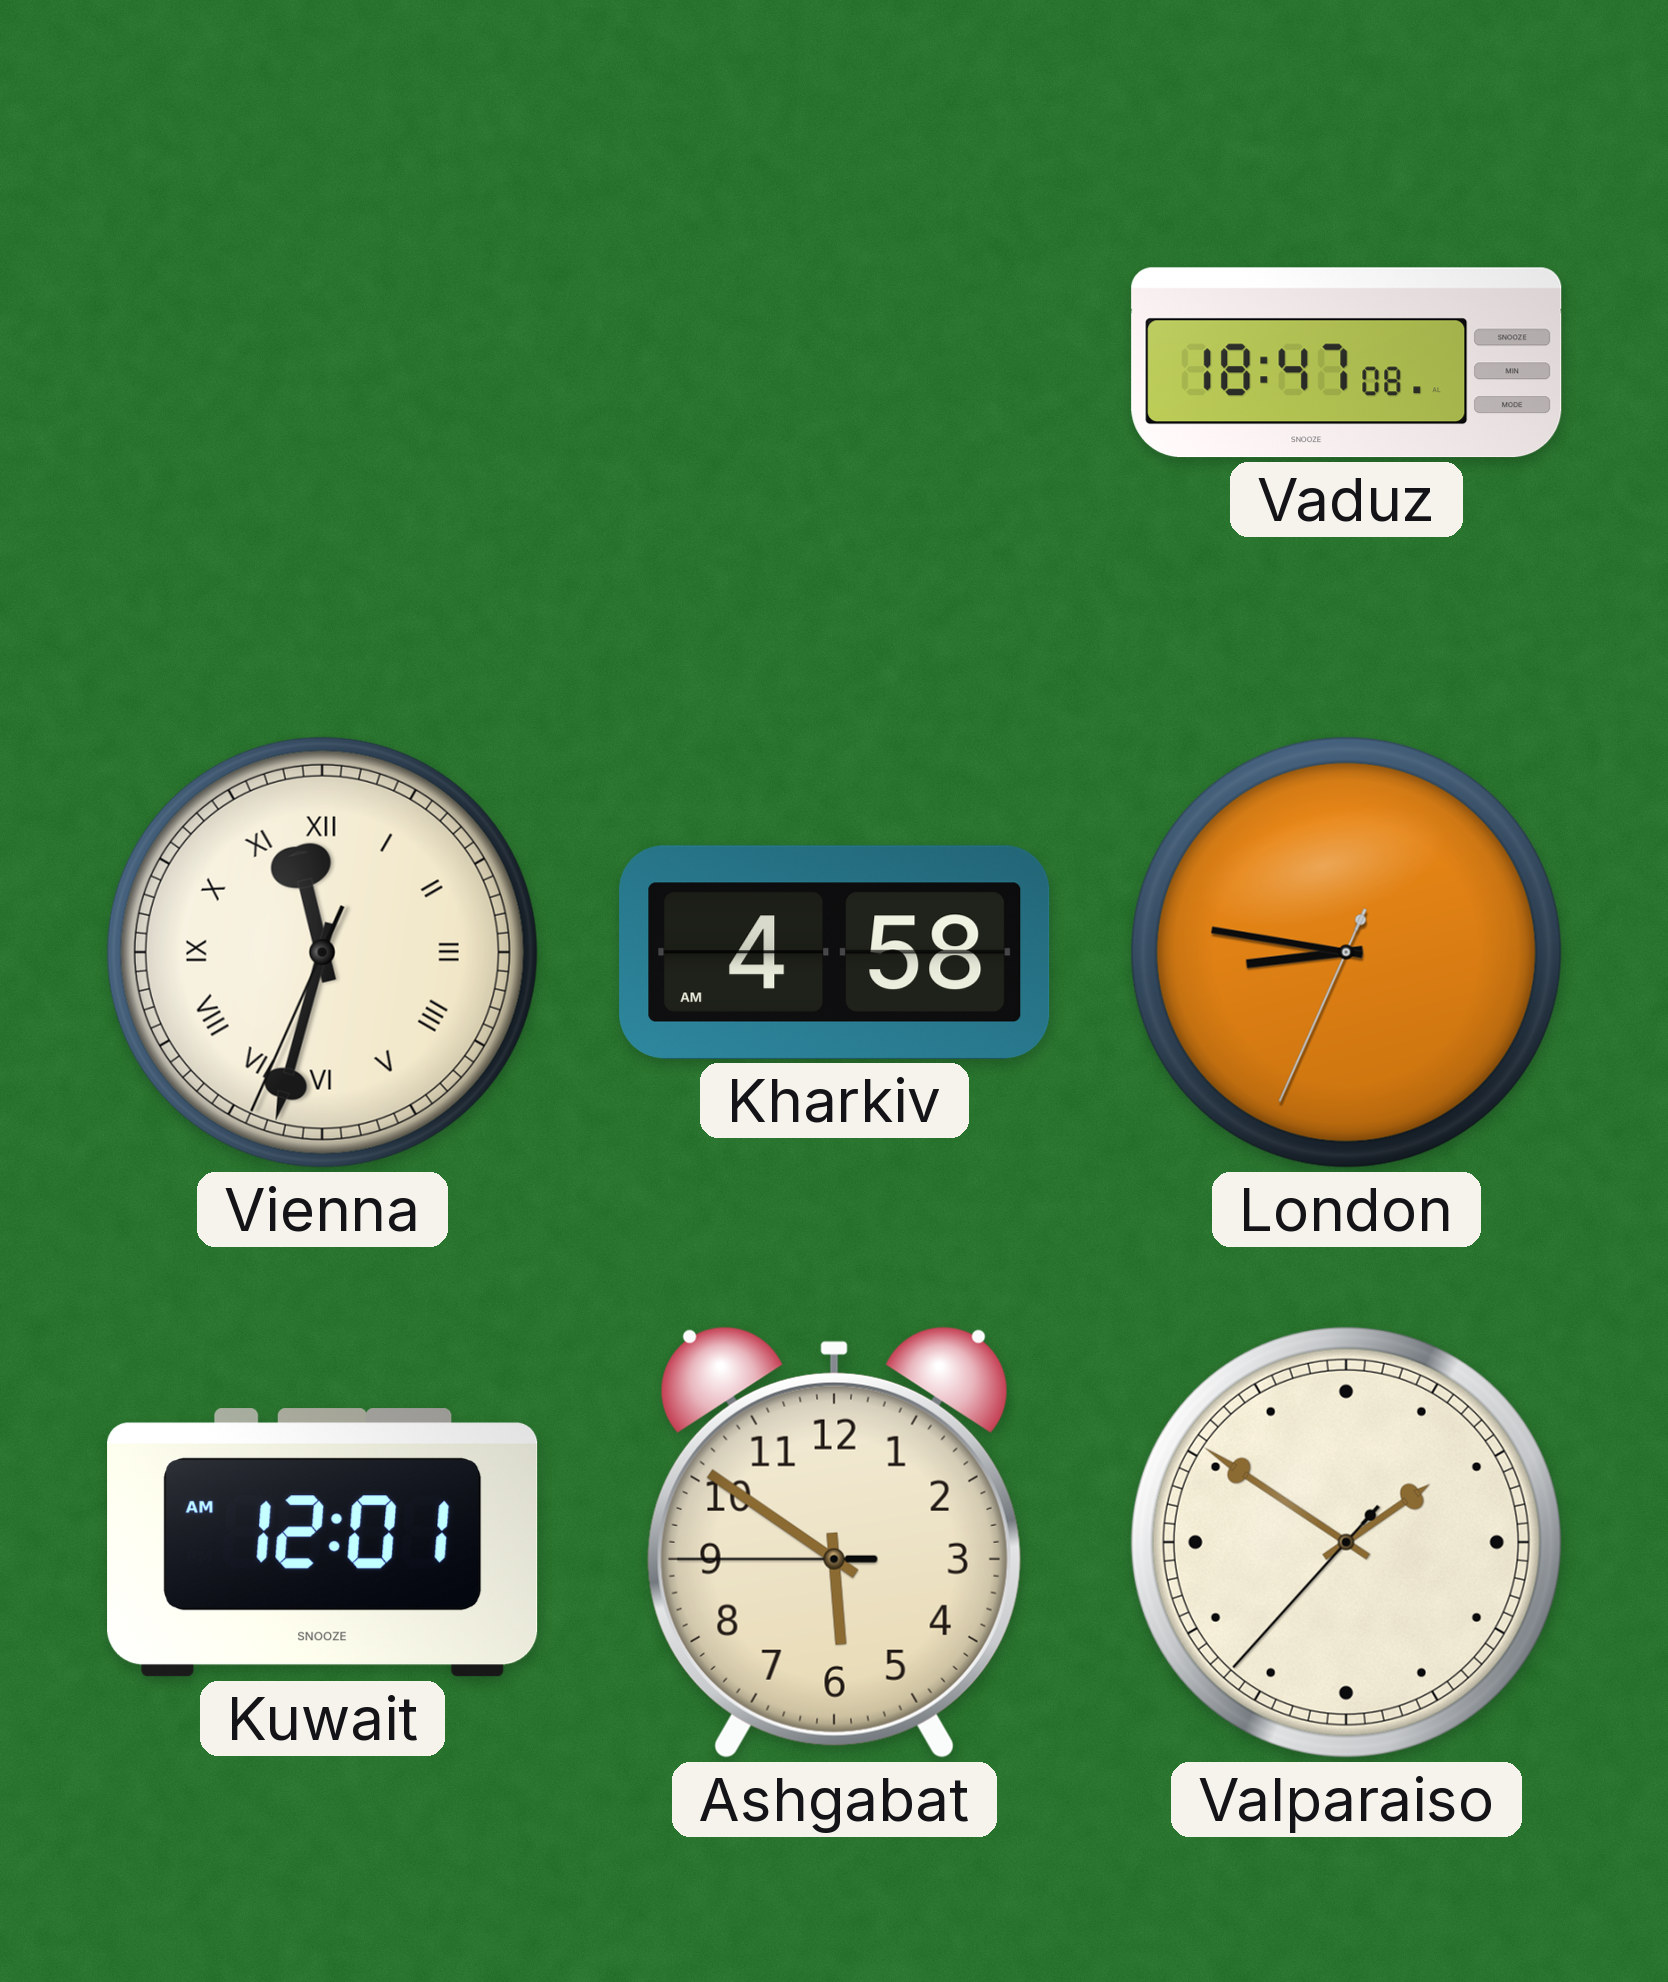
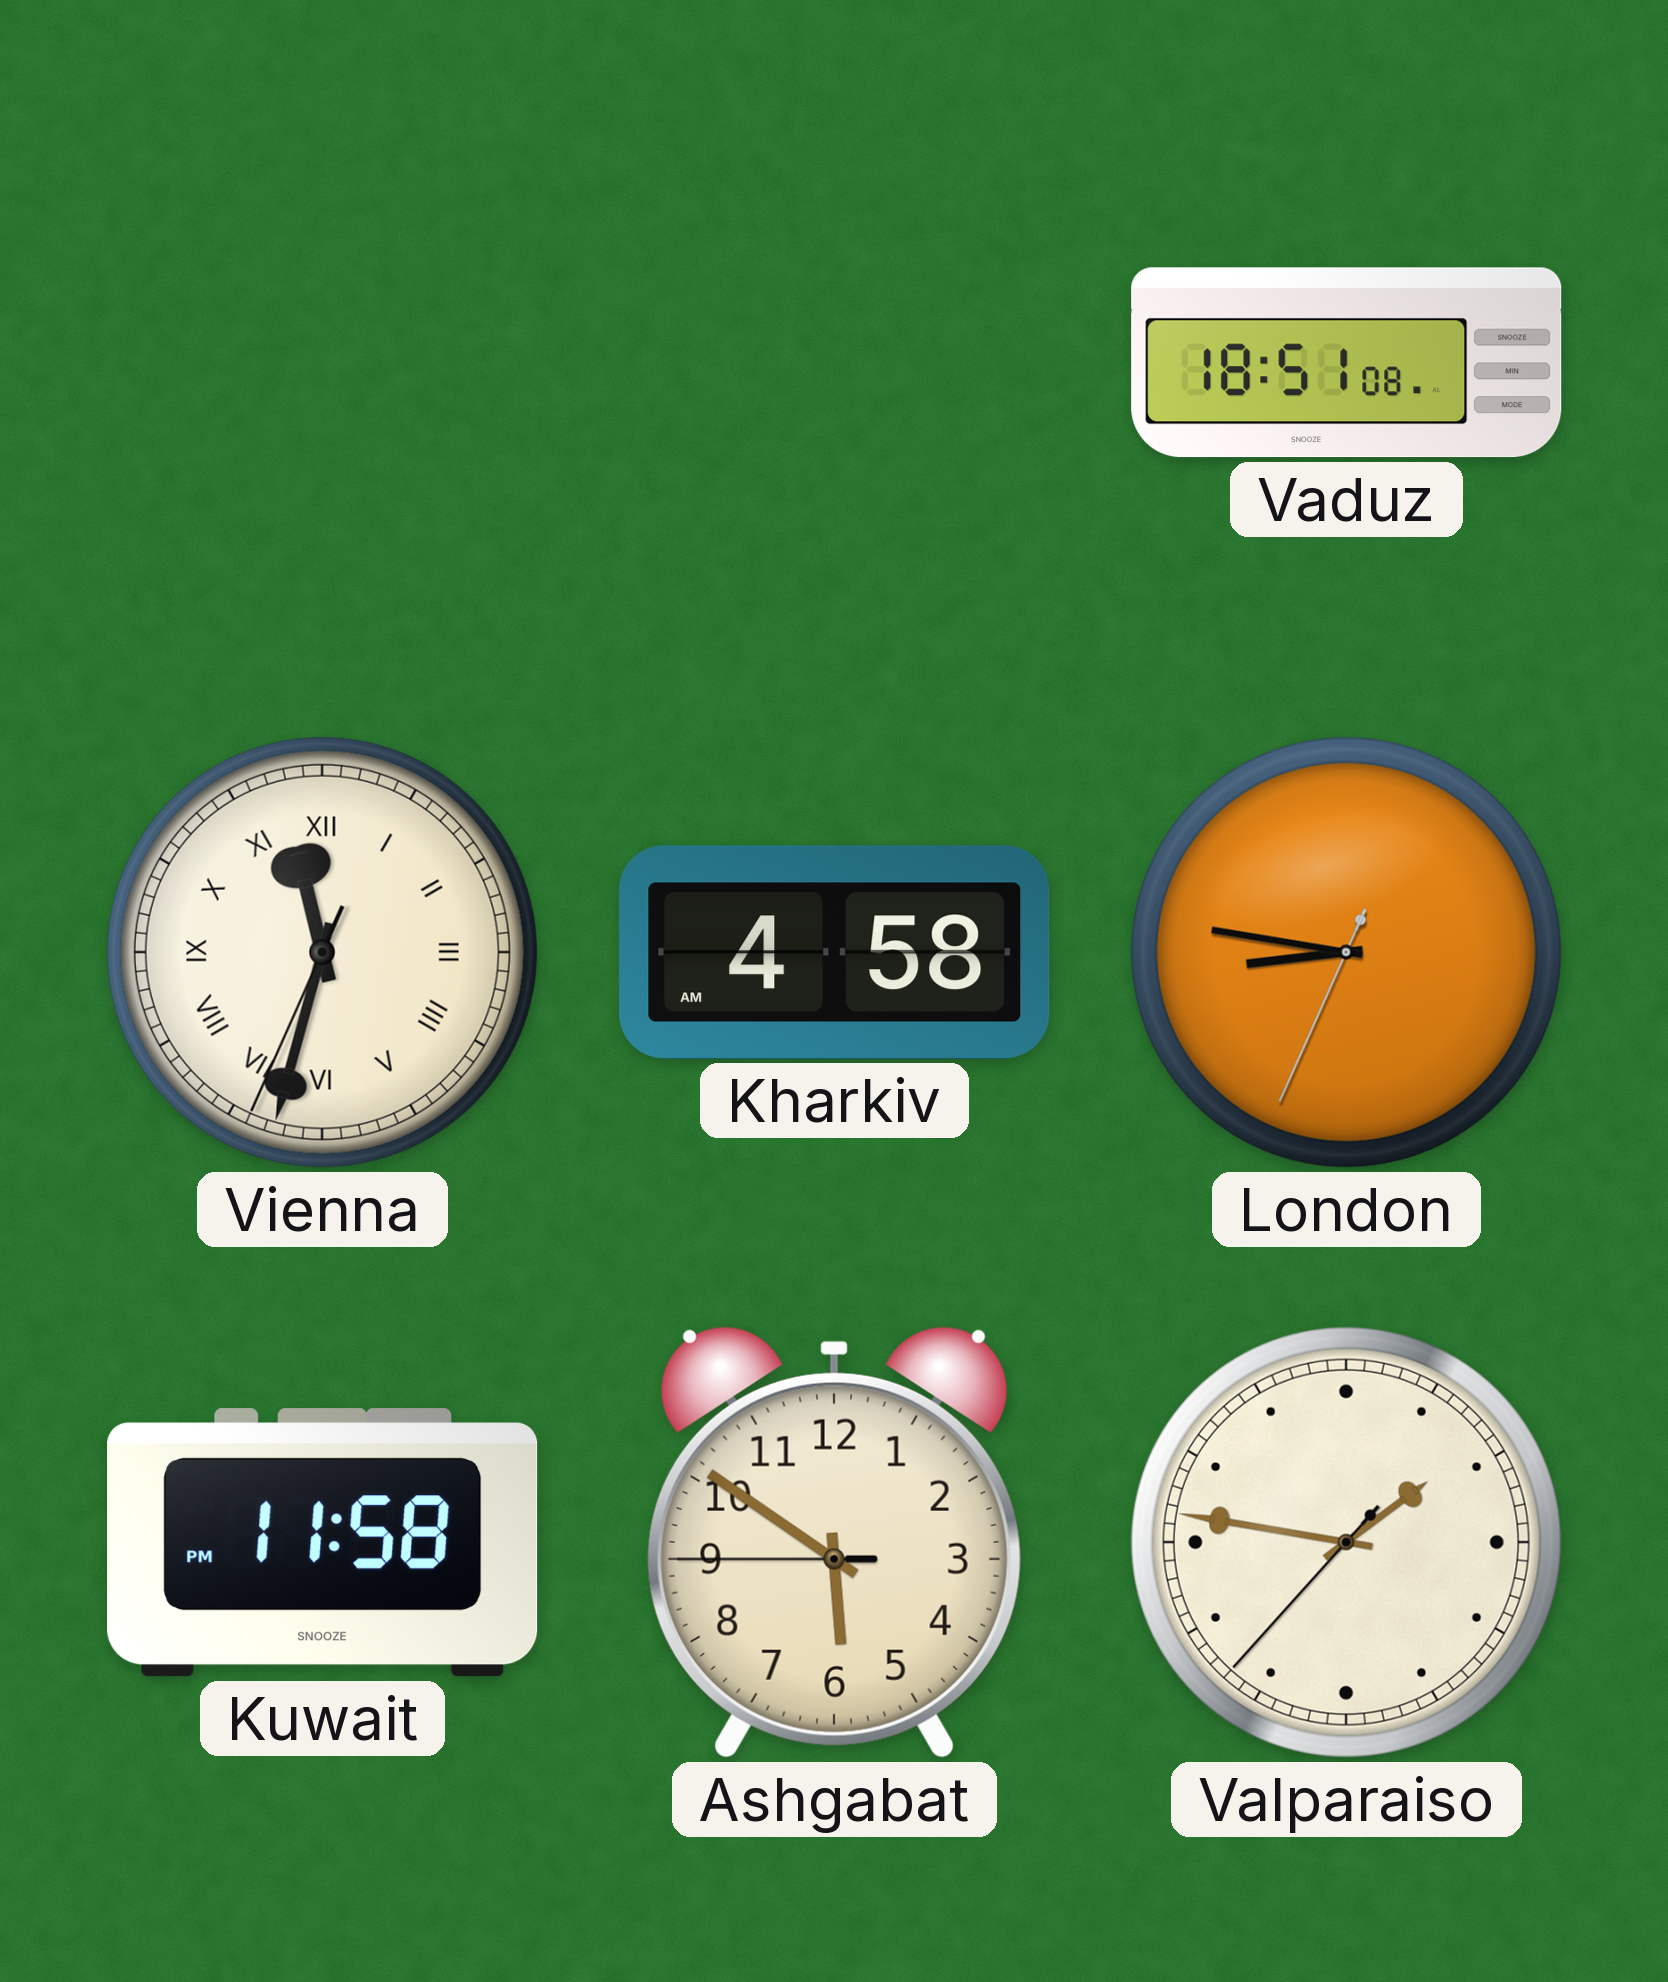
Vaduz: 18:47 -> 18:51 (1347, 363)
Kuwait: 12:01 -> 11:58 (323, 1543)
Valparaiso: 1:50 -> 1:46 (1346, 1542)
